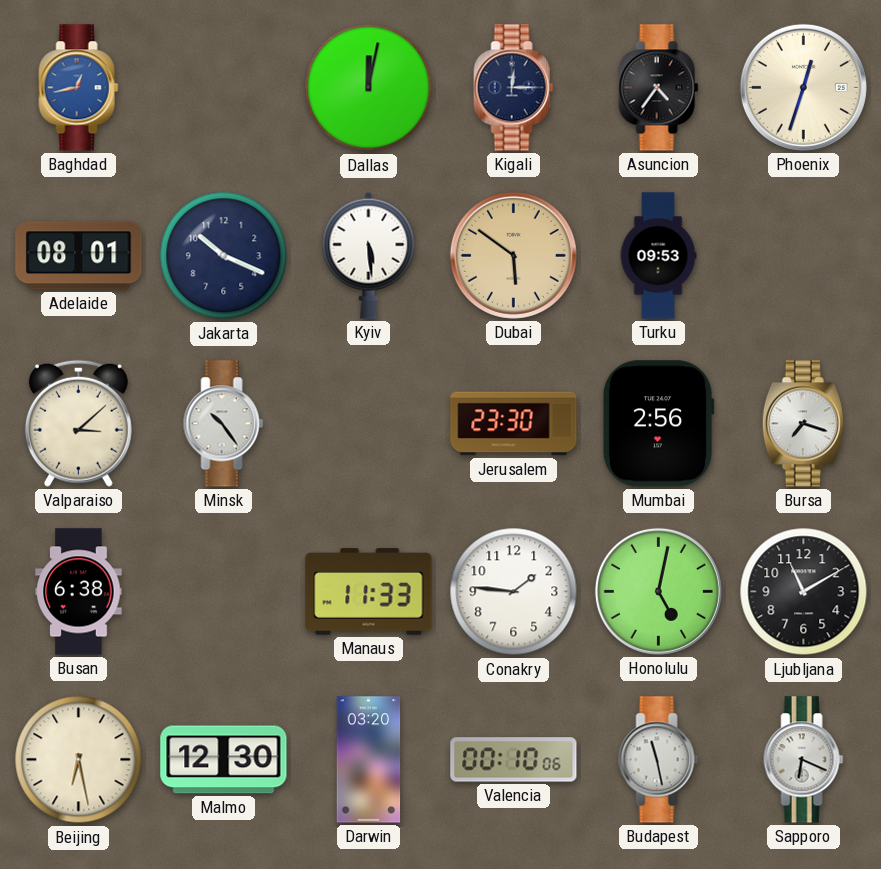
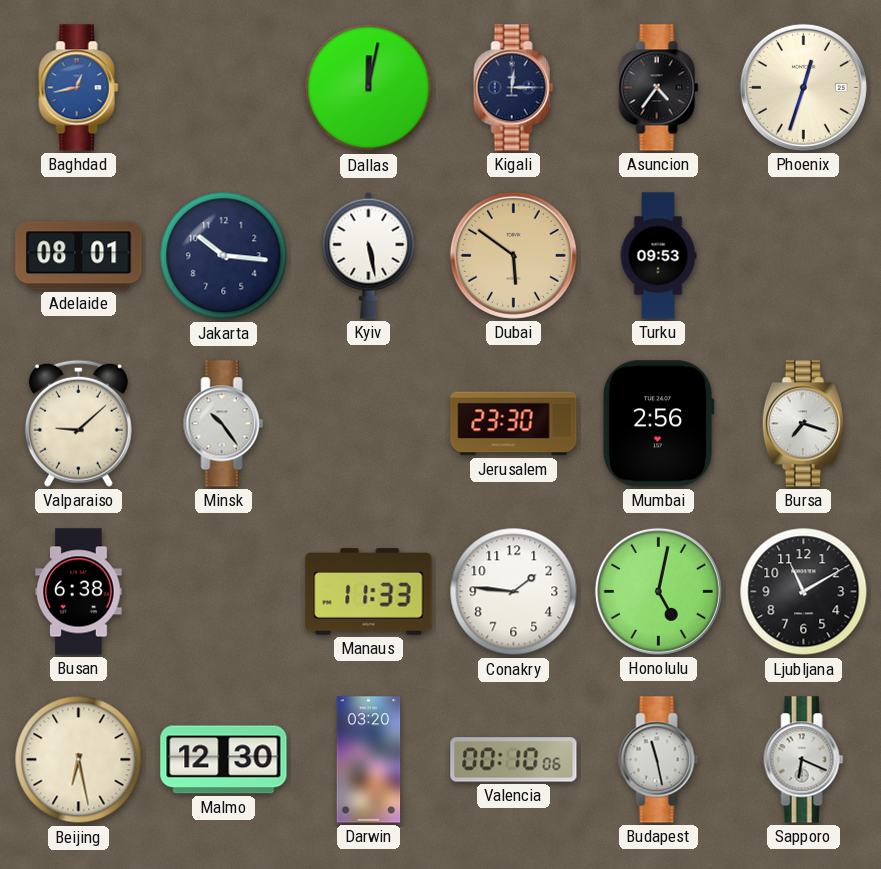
Jakarta: 10:19 -> 10:16 (224, 256)
Kyiv: 5:29 -> 5:28 (369, 255)
Valparaiso: 3:08 -> 9:08 (78, 423)
